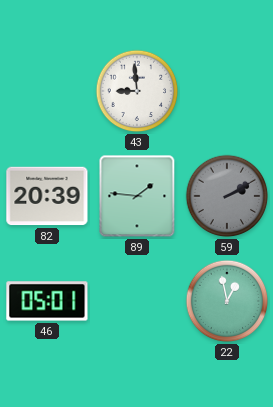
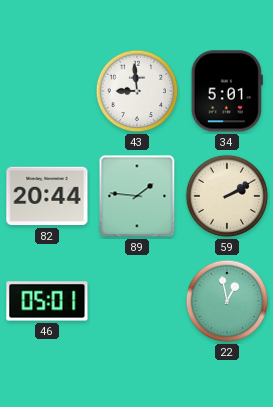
34: none -> 5:01 (227, 91)
82: 20:39 -> 20:44 (47, 196)
59 dial: grey -> cream (227, 196)
